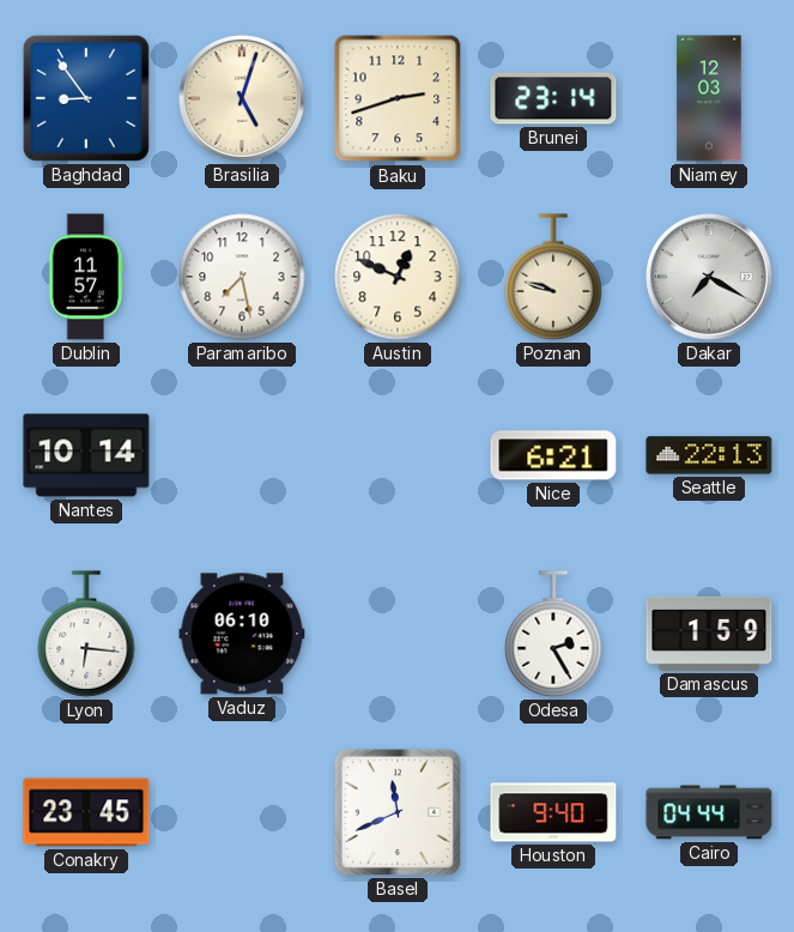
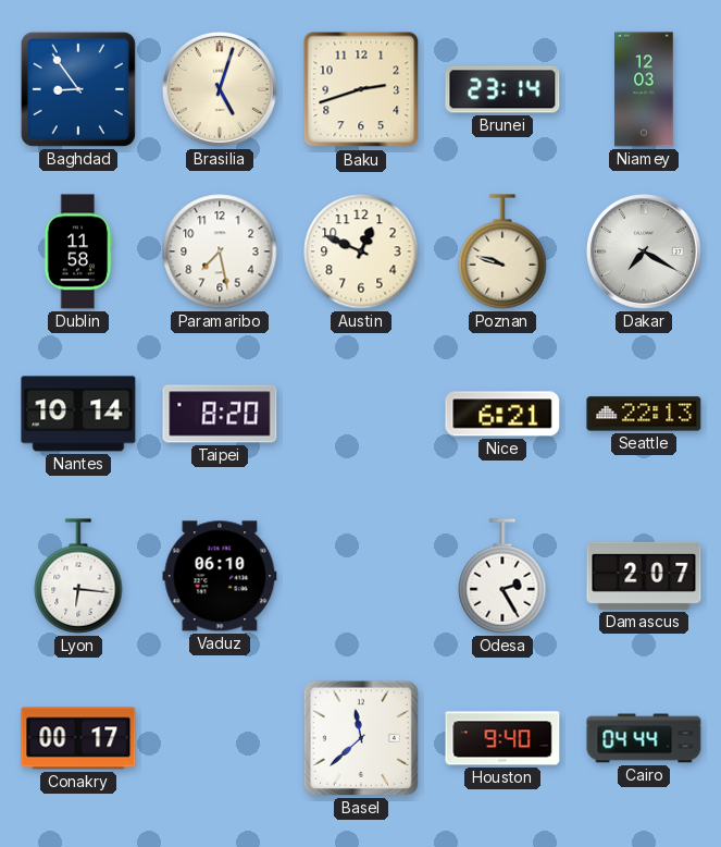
Dublin: 11:57 -> 11:58 (78, 251)
Taipei: none -> 8:20 (220, 414)
Damascus: 1:59 -> 2:07 (644, 576)
Conakry: 23:45 -> 00:17 (78, 738)
Basel: 11:41 -> 11:38 (361, 738)
